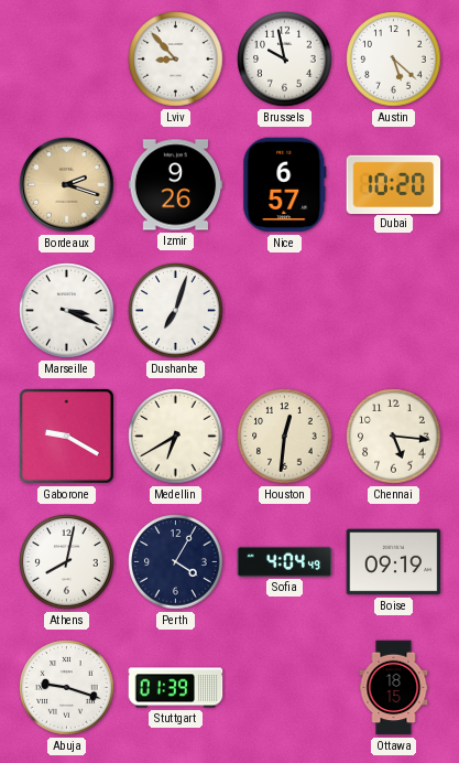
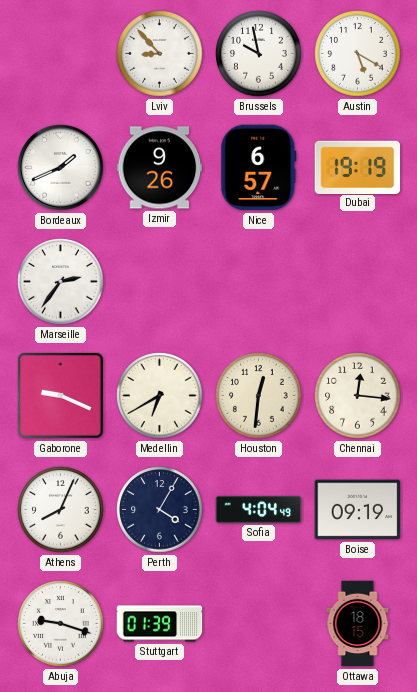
Austin: 5:22 -> 5:20 (358, 54)
Bordeaux: 2:18 -> 1:41 (61, 168)
Bordeaux dial: champagne -> white (61, 168)
Dubai: 10:20 -> 19:19 (358, 167)
Marseille: 3:19 -> 2:36 (61, 282)
Dushanbe: 7:03 -> none (176, 311)
Gaborone: 9:20 -> 9:19 (60, 395)
Chennai: 5:16 -> 12:16 (358, 396)
Athens: 8:02 -> 8:04 (61, 510)
